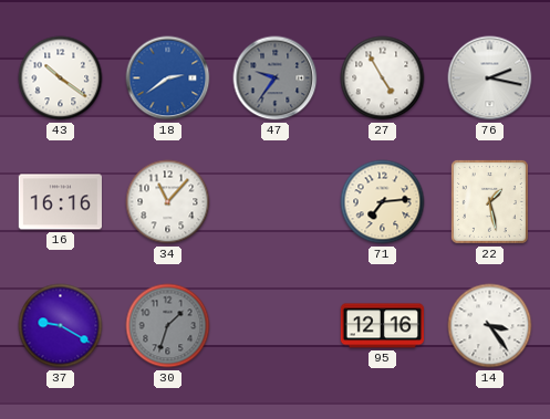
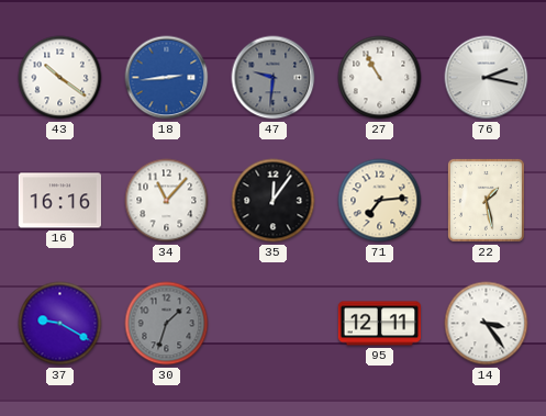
18: 2:39 -> 2:44 (167, 78)
47: 9:36 -> 9:31 (274, 78)
27: 4:55 -> 10:55 (380, 78)
35: none -> 12:06 (274, 201)
95: 12:16 -> 12:11 (379, 324)
